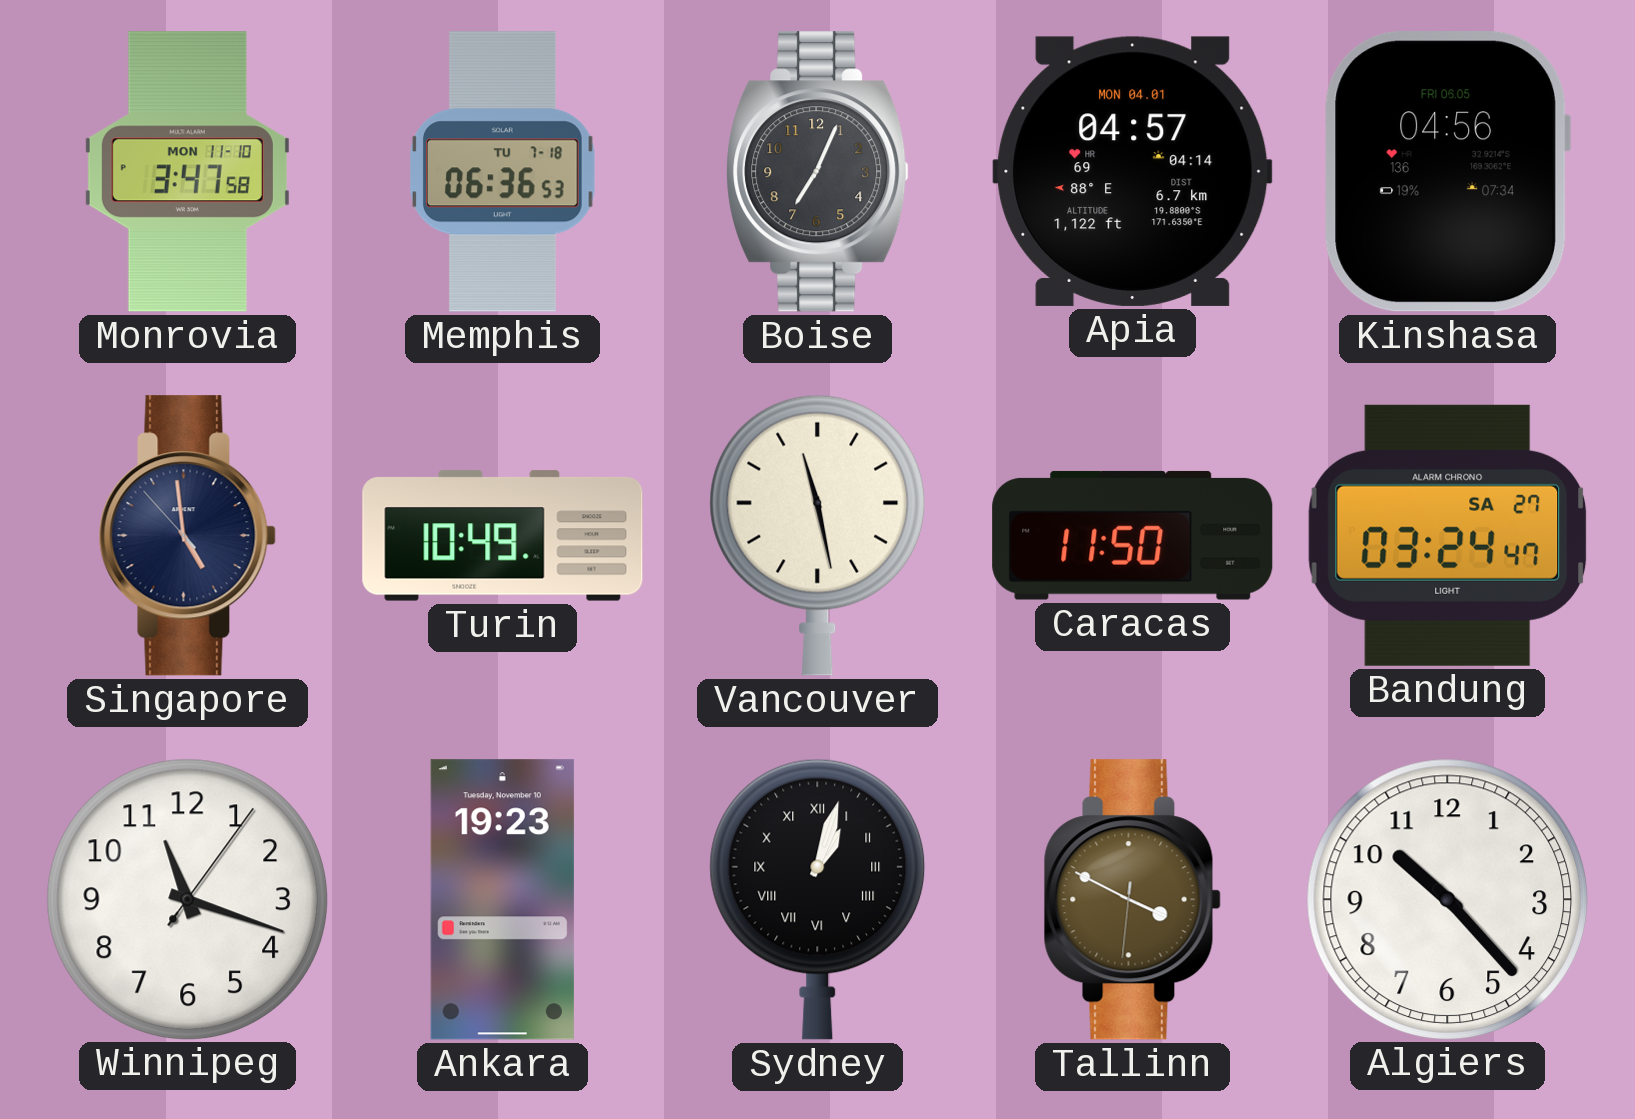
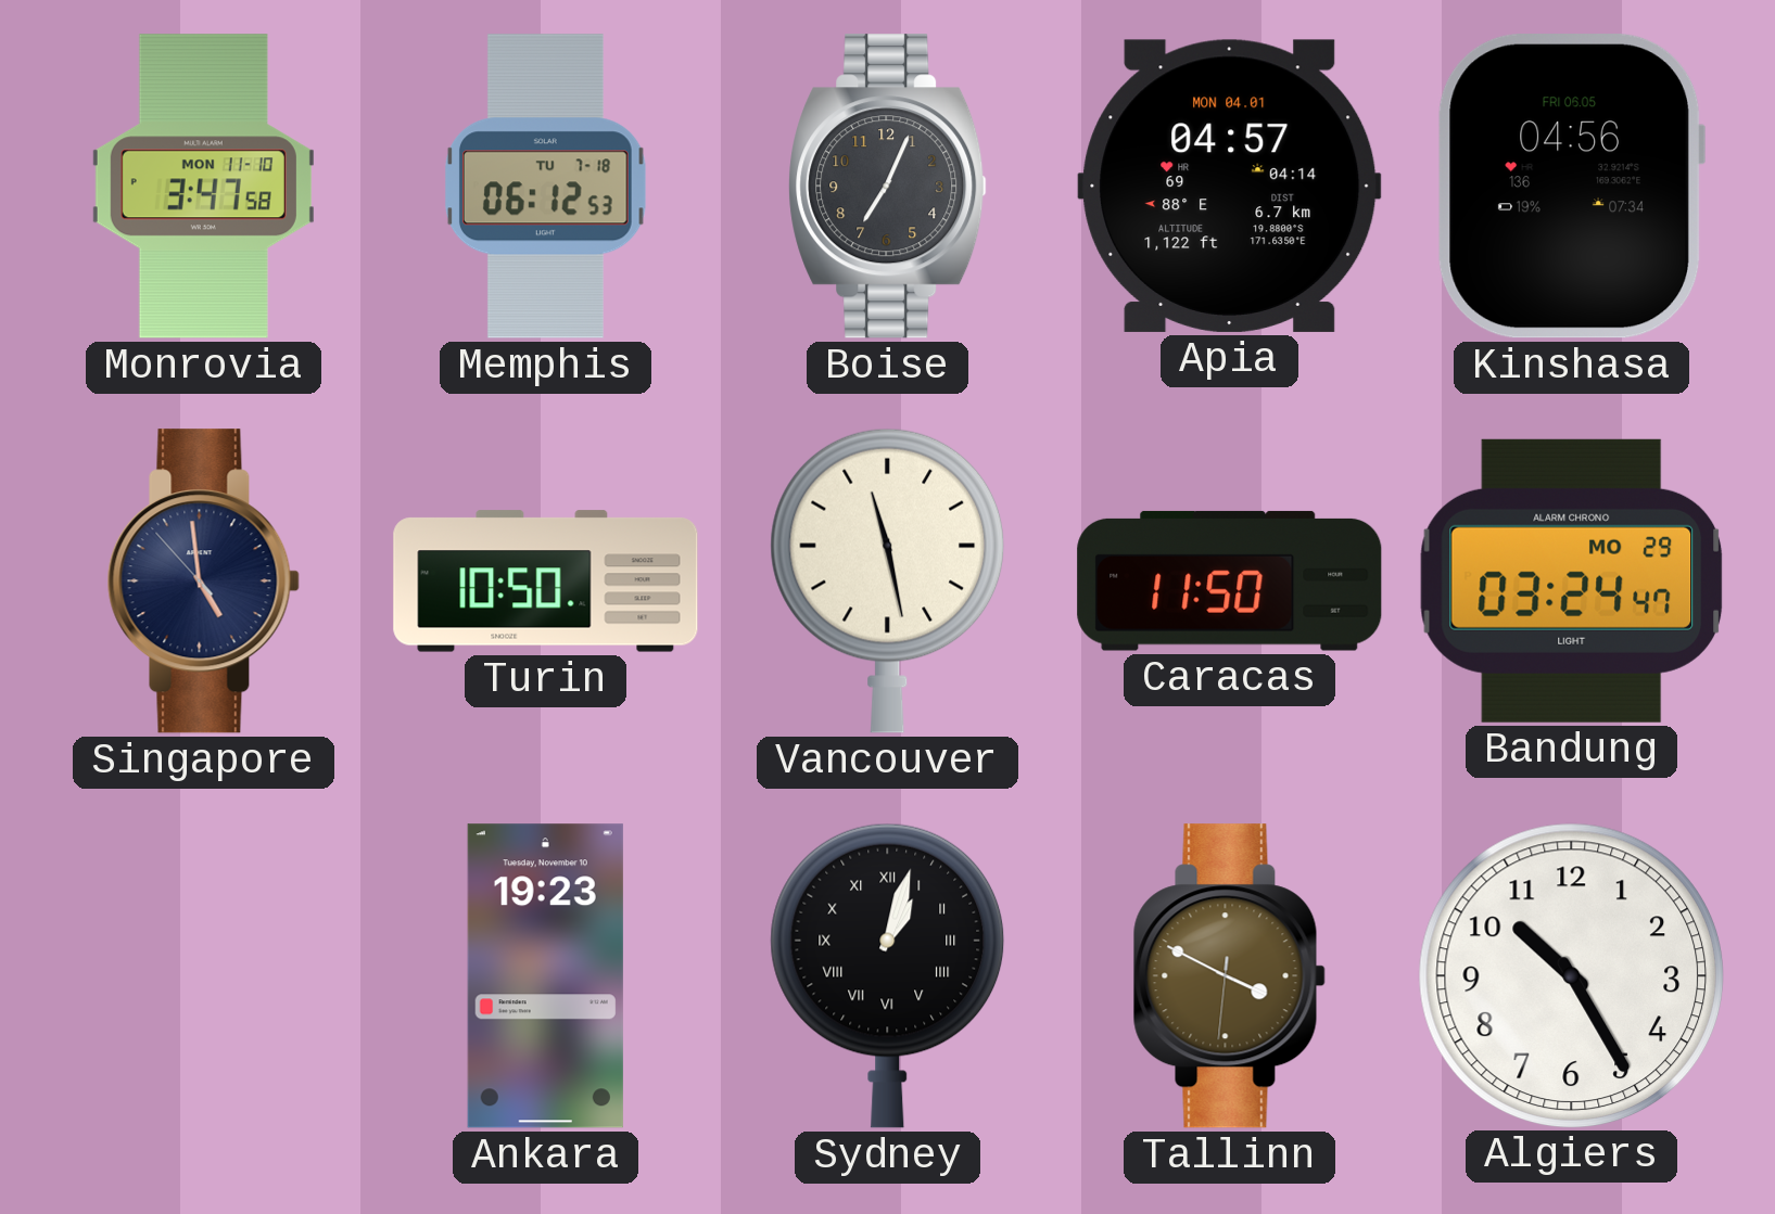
Memphis: 06:36 -> 06:12 (545, 187)
Turin: 10:49 -> 10:50 (546, 582)
Bandung date: SA 27 -> MO 29 (1572, 580)
Winnipeg: 11:18 -> none (187, 899)
Algiers: 10:23 -> 10:25 (1571, 975)
